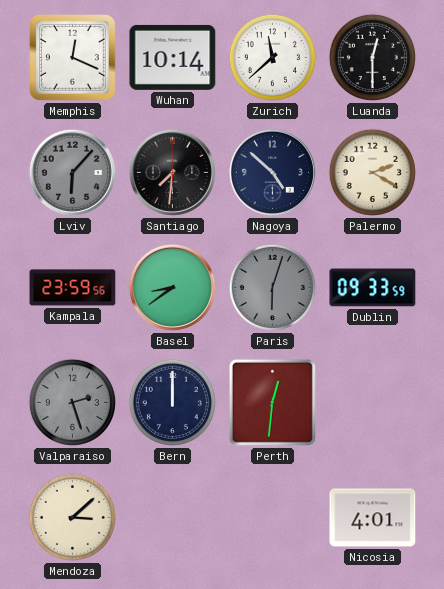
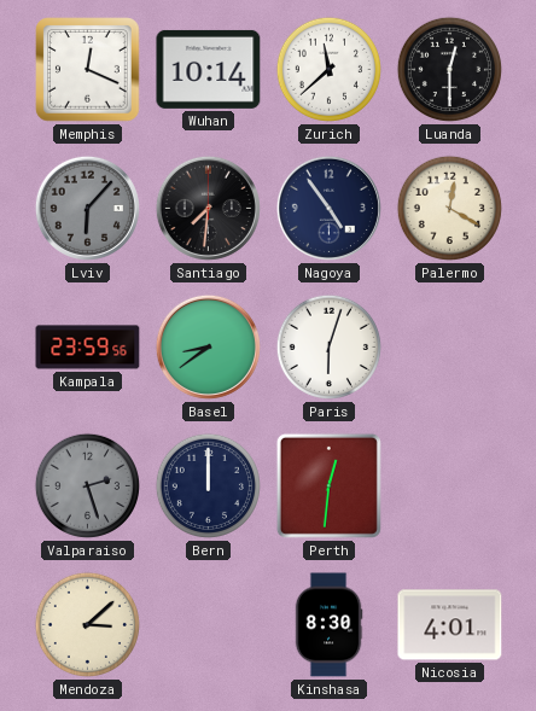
Nagoya: 4:52 -> 4:54 (328, 208)
Palermo: 2:20 -> 12:20 (449, 208)
Paris dial: grey -> white (328, 346)
Dublin: 09:33 -> none (373, 288)
Kinshasa: none -> 8:30 (328, 625)
